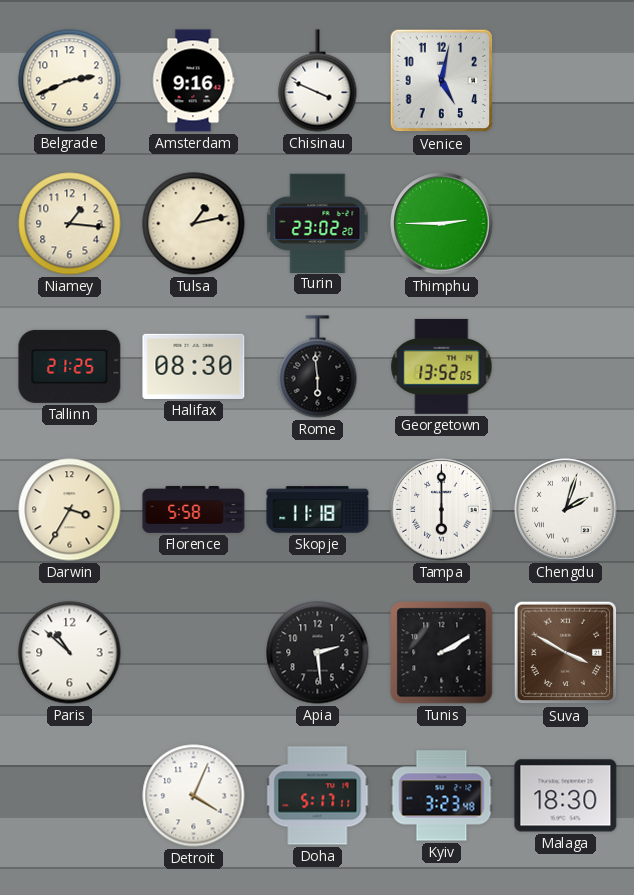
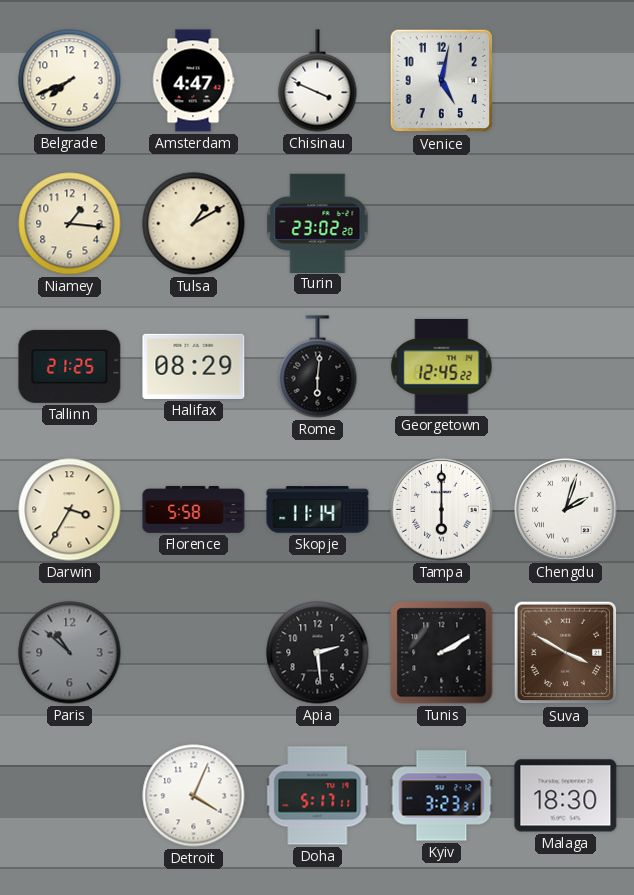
Belgrade: 2:41 -> 7:41 (70, 81)
Amsterdam: 9:16 -> 4:47 (193, 81)
Tulsa: 1:13 -> 1:10 (194, 224)
Thimphu: 2:45 -> none (442, 224)
Halifax: 08:30 -> 08:29 (194, 366)
Rome: 5:59 -> 6:01 (318, 367)
Georgetown: 13:52 -> 12:45 (442, 366)
Skopje: 11:18 -> 11:14 (318, 510)
Paris dial: white -> grey (70, 653)
Kyiv: 3:23:48 -> 3:23:31 (442, 796)
